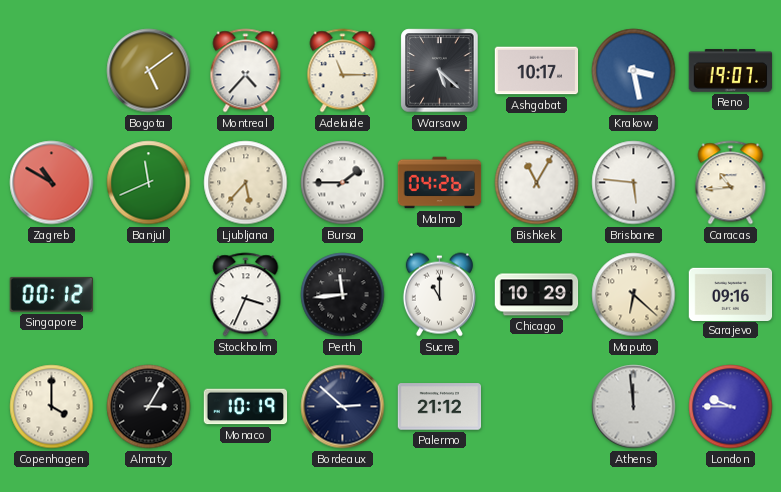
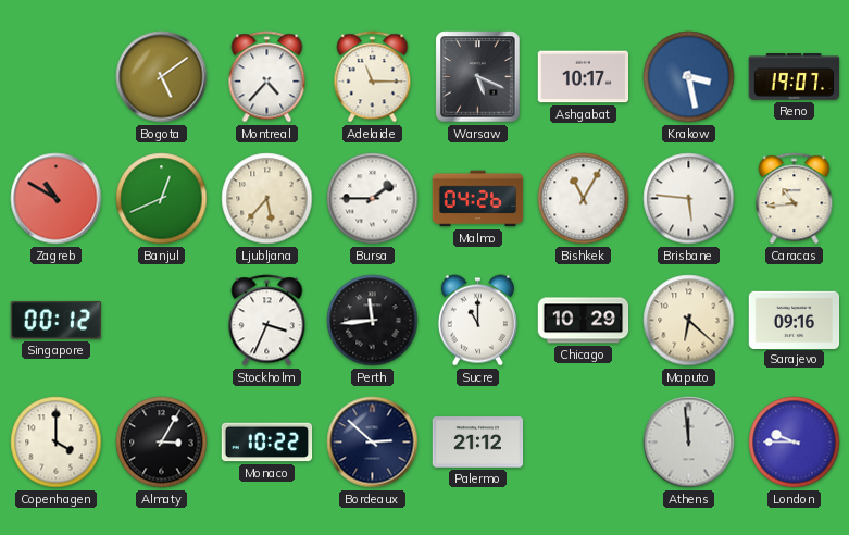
Warsaw: 5:22 -> 5:19 (478, 77)
Banjul: 11:41 -> 12:41 (162, 199)
Monaco: 10:19 -> 10:22 (267, 443)
